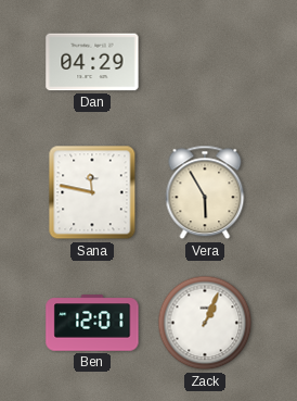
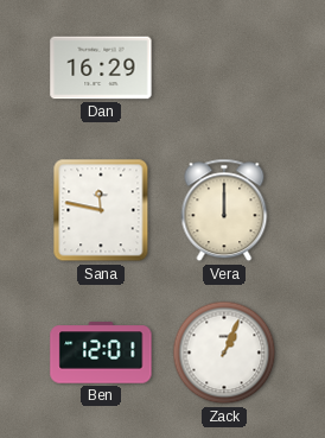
Dan: 04:29 -> 16:29 (101, 68)
Vera: 5:55 -> 12:00 (224, 210)
